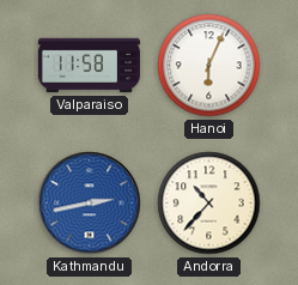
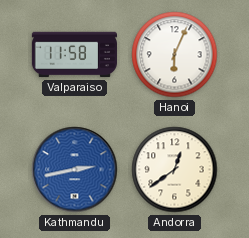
Andorra: 10:37 -> 12:39 (175, 170)
